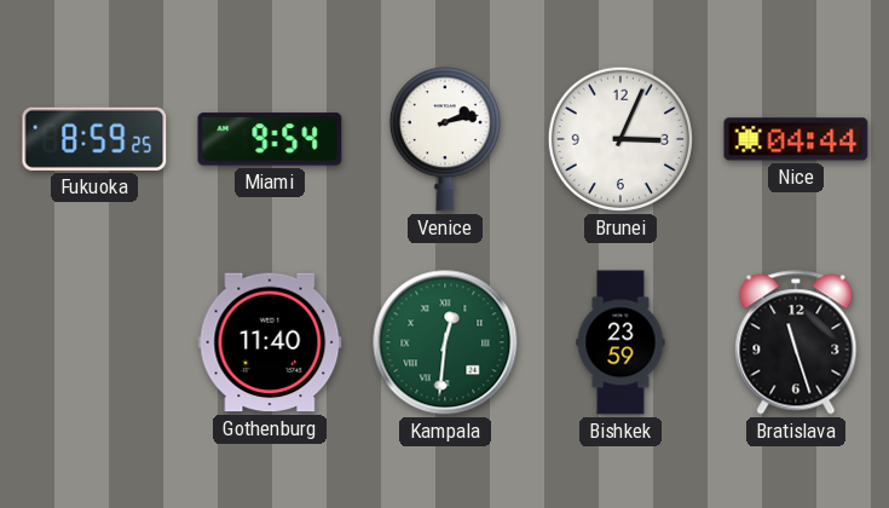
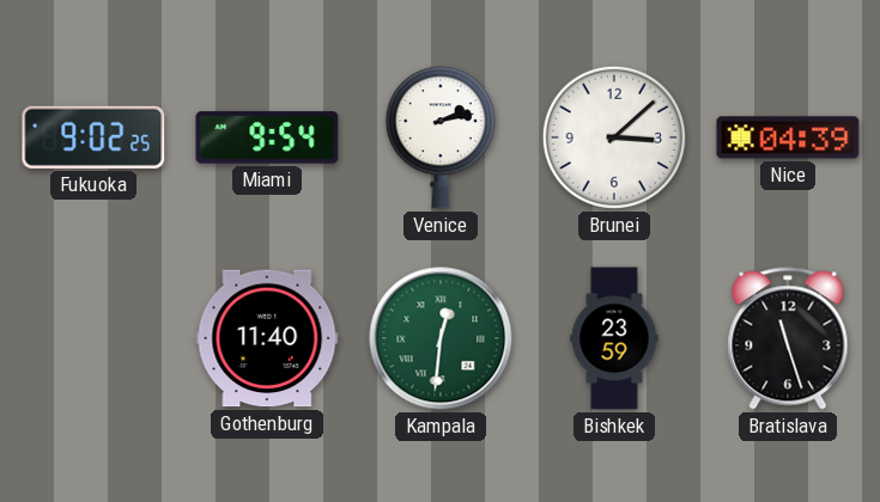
Fukuoka: 8:59 -> 9:02 (93, 137)
Brunei: 3:04 -> 3:08 (614, 137)
Nice: 04:44 -> 04:39 (788, 137)
